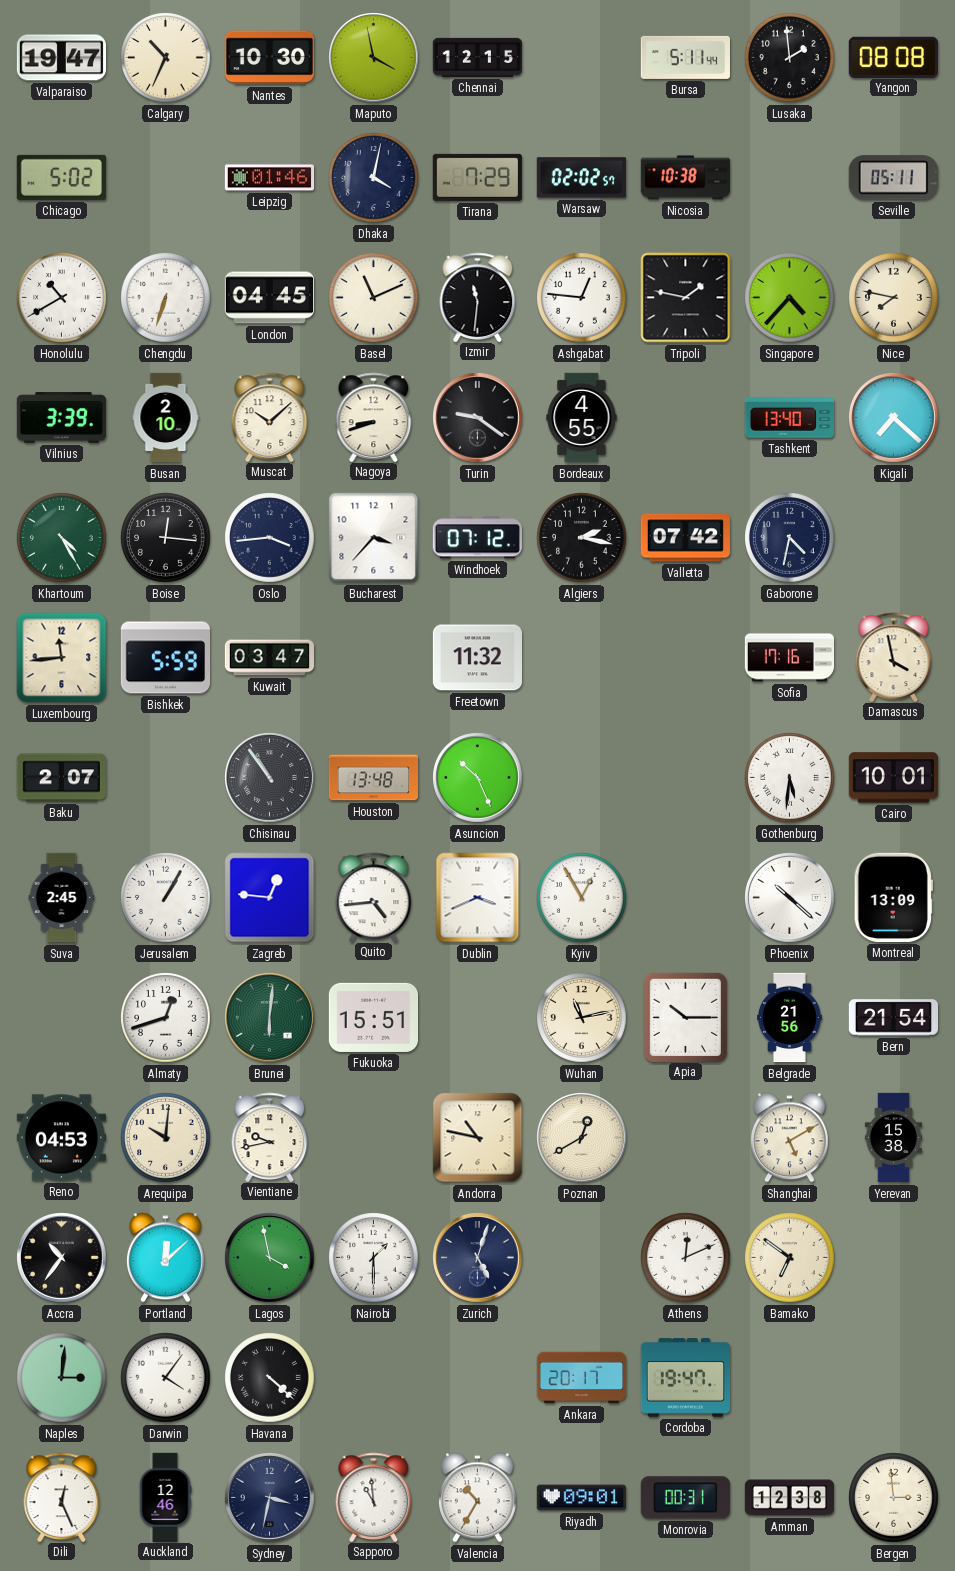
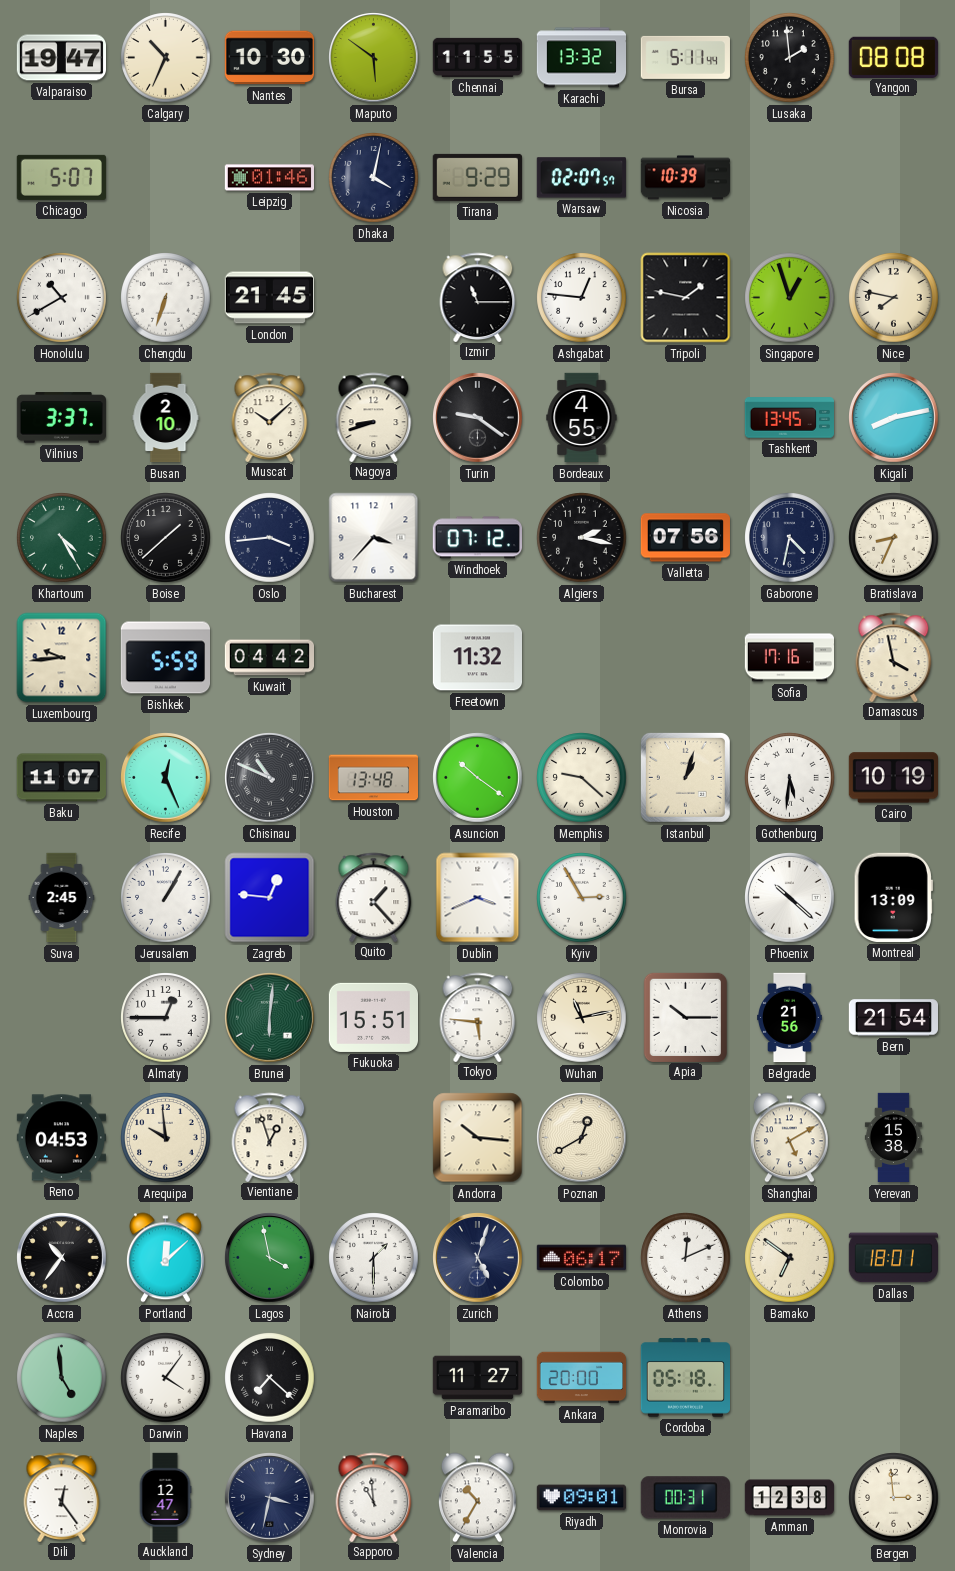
Maputo: 3:58 -> 5:51 (374, 58)
Chennai: 12:15 -> 11:55 (477, 57)
Karachi: none -> 13:32 (582, 58)
Chicago: 5:02 -> 5:07 (61, 177)
Tirana: 7:29 -> 9:29 (477, 177)
Warsaw: 02:02 -> 02:07 (581, 178)
Nicosia: 10:38 -> 10:39 (685, 178)
Seville: 05:11 -> none (893, 178)
London: 04:45 -> 21:45 (269, 298)
Basel: 11:11 -> none (374, 298)
Izmir: 11:31 -> 11:15 (478, 297)
Singapore: 4:37 -> 12:57 (790, 298)
Vilnius: 3:39 -> 3:37 (61, 418)
Tashkent: 13:40 -> 13:45 (789, 418)
Kigali: 7:22 -> 8:13 (894, 418)
Boise: 12:16 -> 1:38 (166, 538)
Valletta: 07:42 -> 07:56 (685, 538)
Bratislava: none -> 8:34 (894, 538)
Luxembourg: 11:44 -> 9:44 (62, 658)
Kuwait: 03:47 -> 04:42 (269, 658)
Baku: 2:07 -> 11:07 (61, 778)
Recife: none -> 12:26 (166, 778)
Chisinau: 10:54 -> 10:49 (270, 778)
Asuncion: 10:26 -> 10:21 (478, 778)
Memphis: none -> 9:22 (582, 778)
Istanbul: none -> 1:03 (685, 777)
Cairo: 10:01 -> 10:19 (893, 778)
Quito: 4:44 -> 1:23 (374, 897)
Kyiv: 12:55 -> 2:55 (582, 898)
Almaty: 12:42 -> 12:45 (166, 1018)
Tokyo: none -> 5:46 (478, 1017)
Arequipa: 10:01 -> 9:59 (166, 1138)
Vientiane: 9:43 -> 12:57 (270, 1137)
Andorra: 10:47 -> 10:16 (478, 1138)
Colombo: none -> 06:17 (581, 1258)
Dallas: none -> 18:01 (893, 1258)
Naples: 3:01 -> 4:59 (62, 1378)
Havana: 4:22 -> 7:22 (270, 1378)
Paramaribo: none -> 11:27 (478, 1378)
Ankara: 20:17 -> 20:00 (582, 1378)
Cordoba: 19:47 -> 05:18 (685, 1378)
Dili: 12:26 -> 12:24 (62, 1497)
Auckland: 12:46 -> 12:47 (165, 1497)
